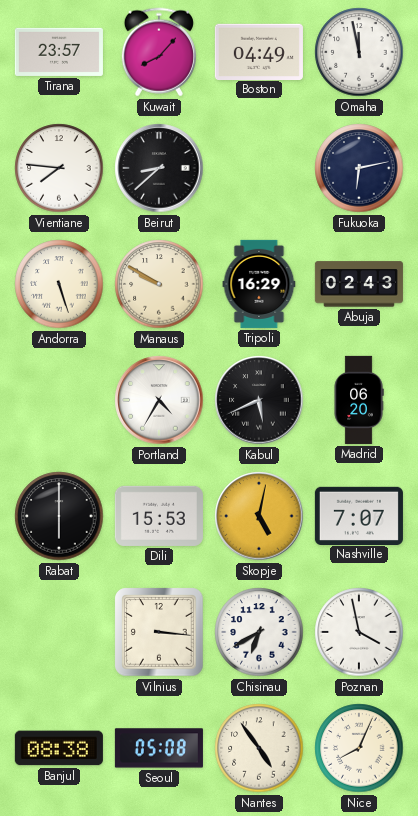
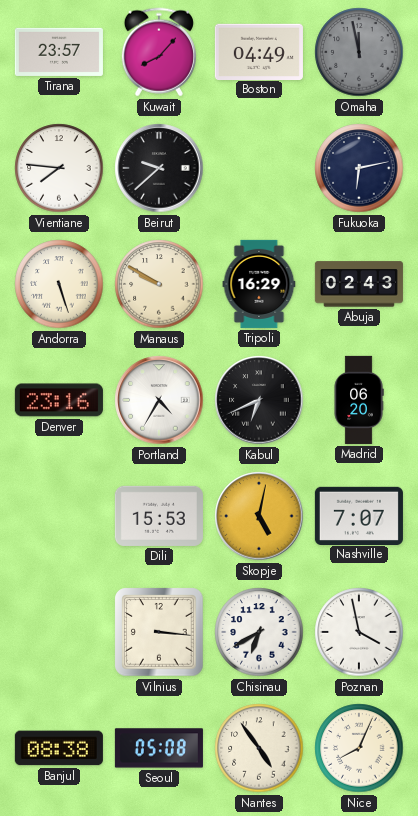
Omaha dial: white -> grey (359, 52)
Beirut: 8:38 -> 9:38 (159, 168)
Denver: none -> 23:16 (59, 400)
Kabul: 5:41 -> 6:41 (259, 400)
Rabat: 6:00 -> none (59, 516)
